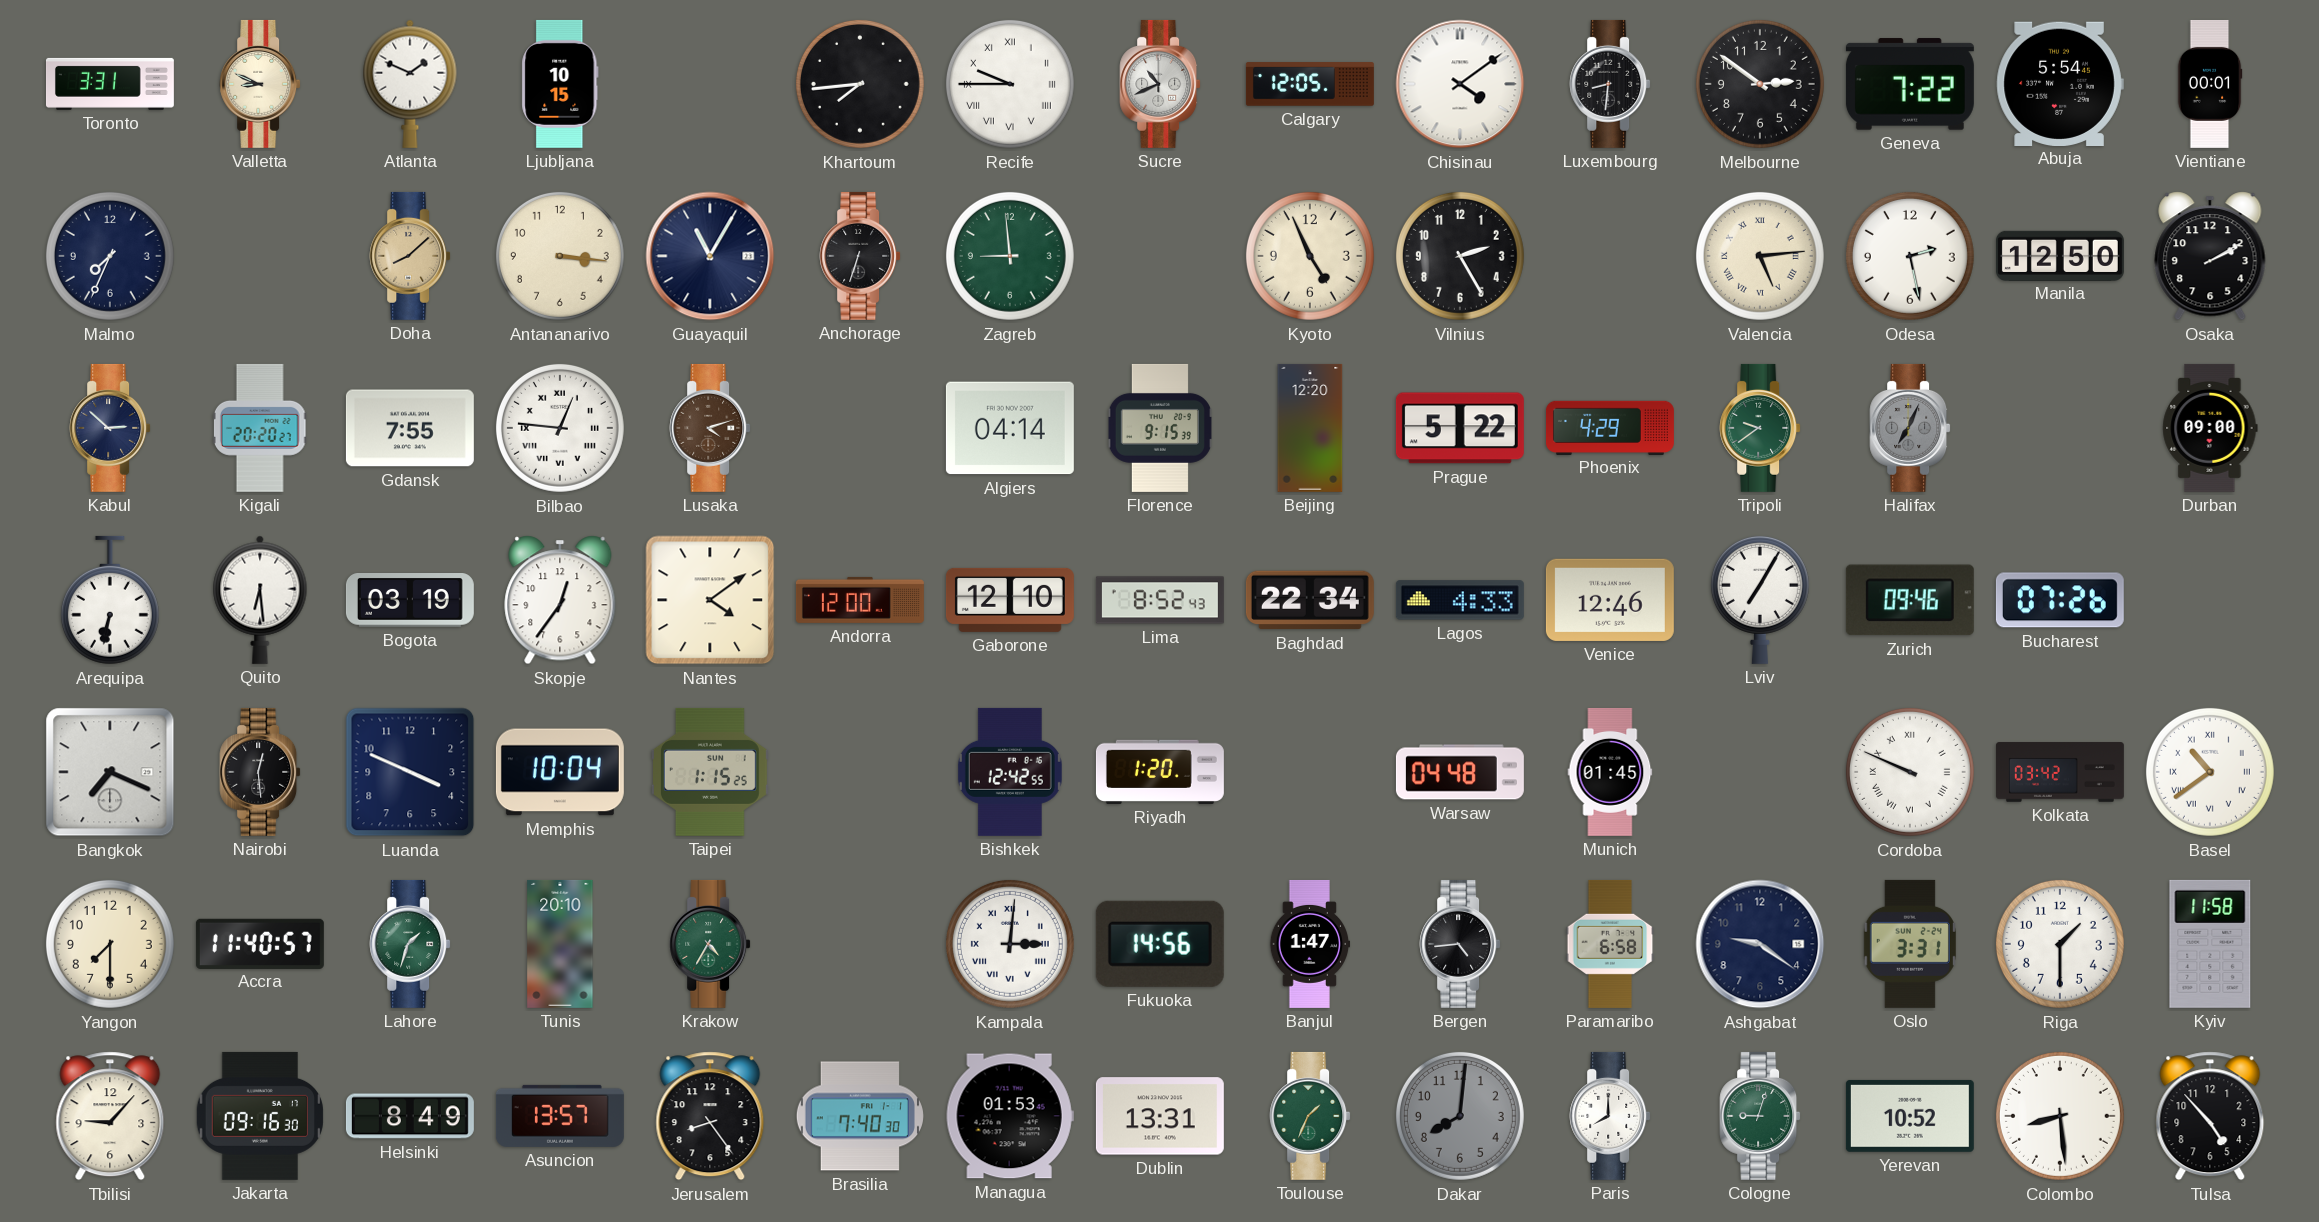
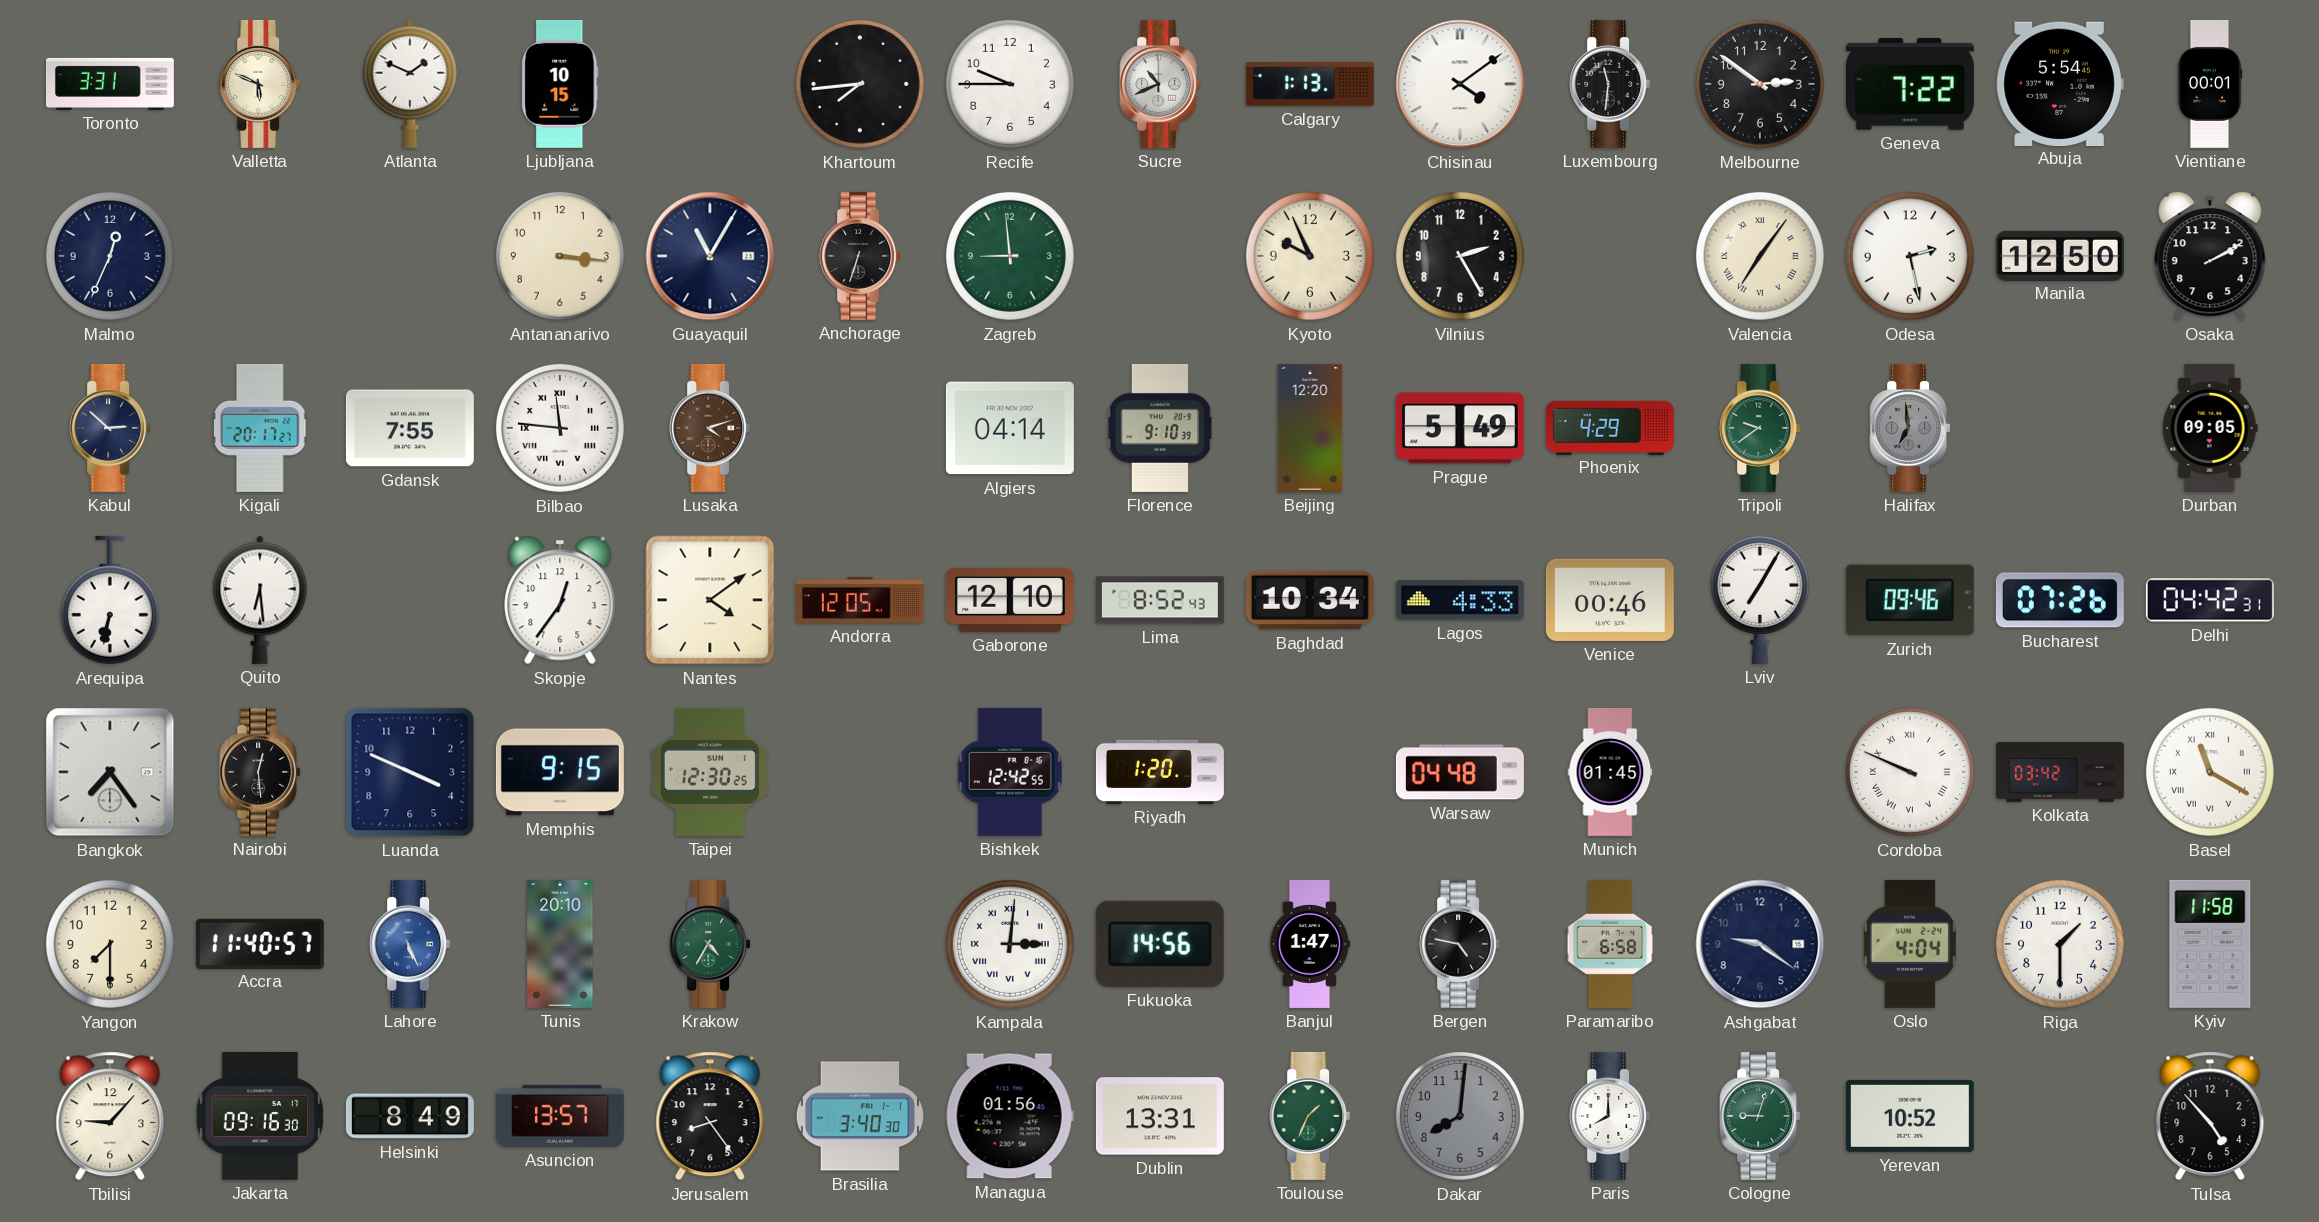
Valletta: 8:49 -> 5:49 (260, 84)
Recife numerals: Roman -> Arabic (1010, 84)
Calgary: 12:05 -> 1:13 (1310, 84)
Luxembourg: 8:31 -> 11:31 (1610, 84)
Malmo: 7:34 -> 12:34 (110, 256)
Doha: 8:08 -> none (410, 256)
Kyoto: 4:56 -> 9:56 (1310, 256)
Valencia: 5:14 -> 7:06 (1760, 256)
Kigali: 20:20 -> 20:17 (260, 428)
Bilbao: 12:46 -> 11:46 (560, 428)
Florence: 9:15 -> 9:10 (1160, 428)
Prague: 5:22 -> 5:49 (1460, 428)
Halifax: 7:04 -> 6:59 (1910, 428)
Durban: 09:00 -> 09:05 (2210, 428)
Bogota: 03:19 -> none (410, 600)
Andorra: 12:00 -> 12:05 (860, 600)
Baghdad: 22:34 -> 10:34 (1310, 600)
Venice: 12:46 -> 00:46 (1610, 600)
Delhi: none -> 04:42 (2210, 600)
Bangkok: 7:19 -> 7:24 (110, 772)
Memphis: 10:04 -> 9:15 (560, 772)
Taipei: 1:15 -> 12:30 (710, 772)
Basel: 10:39 -> 11:20 (2210, 772)
Lahore: 1:33 -> 5:26 (410, 944)
Lahore dial: green -> blue (410, 944)
Bergen: 4:44 -> 4:47 (1460, 944)
Oslo: 3:31 -> 4:04 (1910, 944)
Brasilia: 7:40 -> 3:40 (860, 1116)
Managua: 01:53 -> 01:56 (1010, 1116)
Colombo: 8:29 -> none (2060, 1116)
